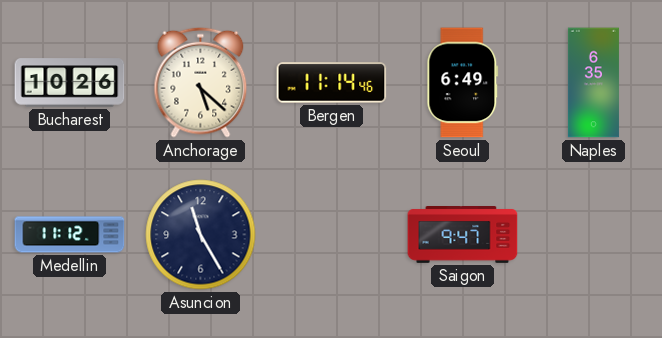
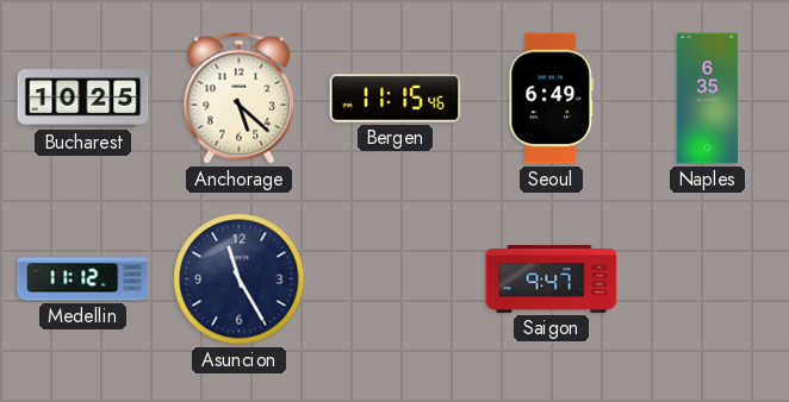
Bucharest: 10:26 -> 10:25 (83, 99)
Bergen: 11:14 -> 11:15 (396, 99)
